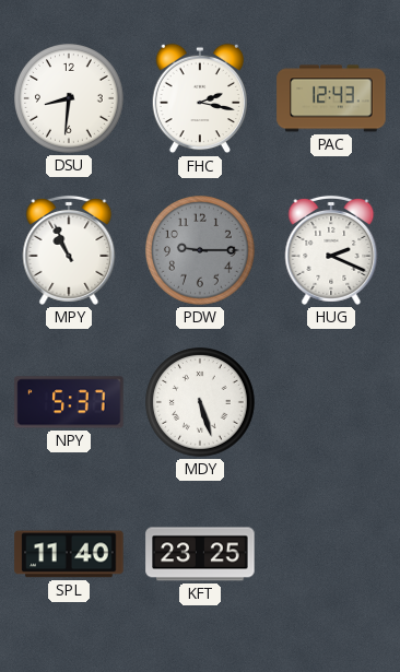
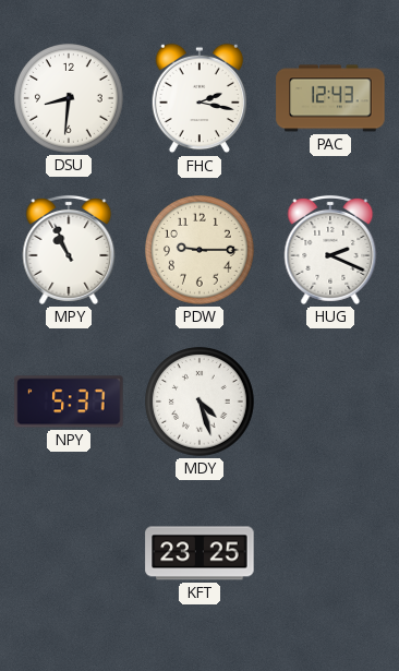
PDW dial: grey -> cream (201, 251)
MDY: 5:27 -> 4:27 (201, 403)
SPL: 11:40 -> none (69, 554)
